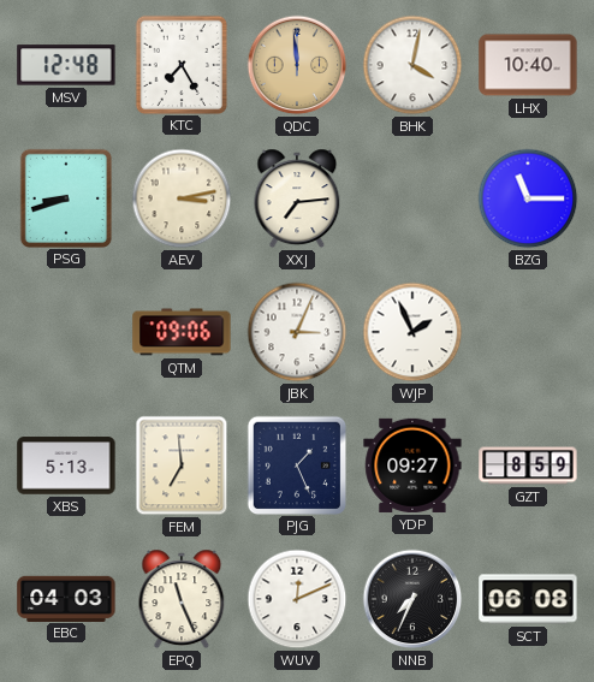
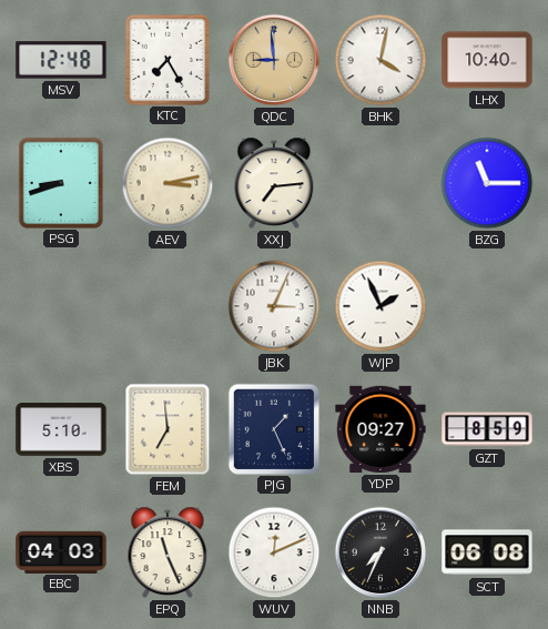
QDC: 11:59 -> 8:59 (274, 60)
QTM: 09:06 -> none (182, 332)
XBS: 5:13 -> 5:10 (61, 429)
